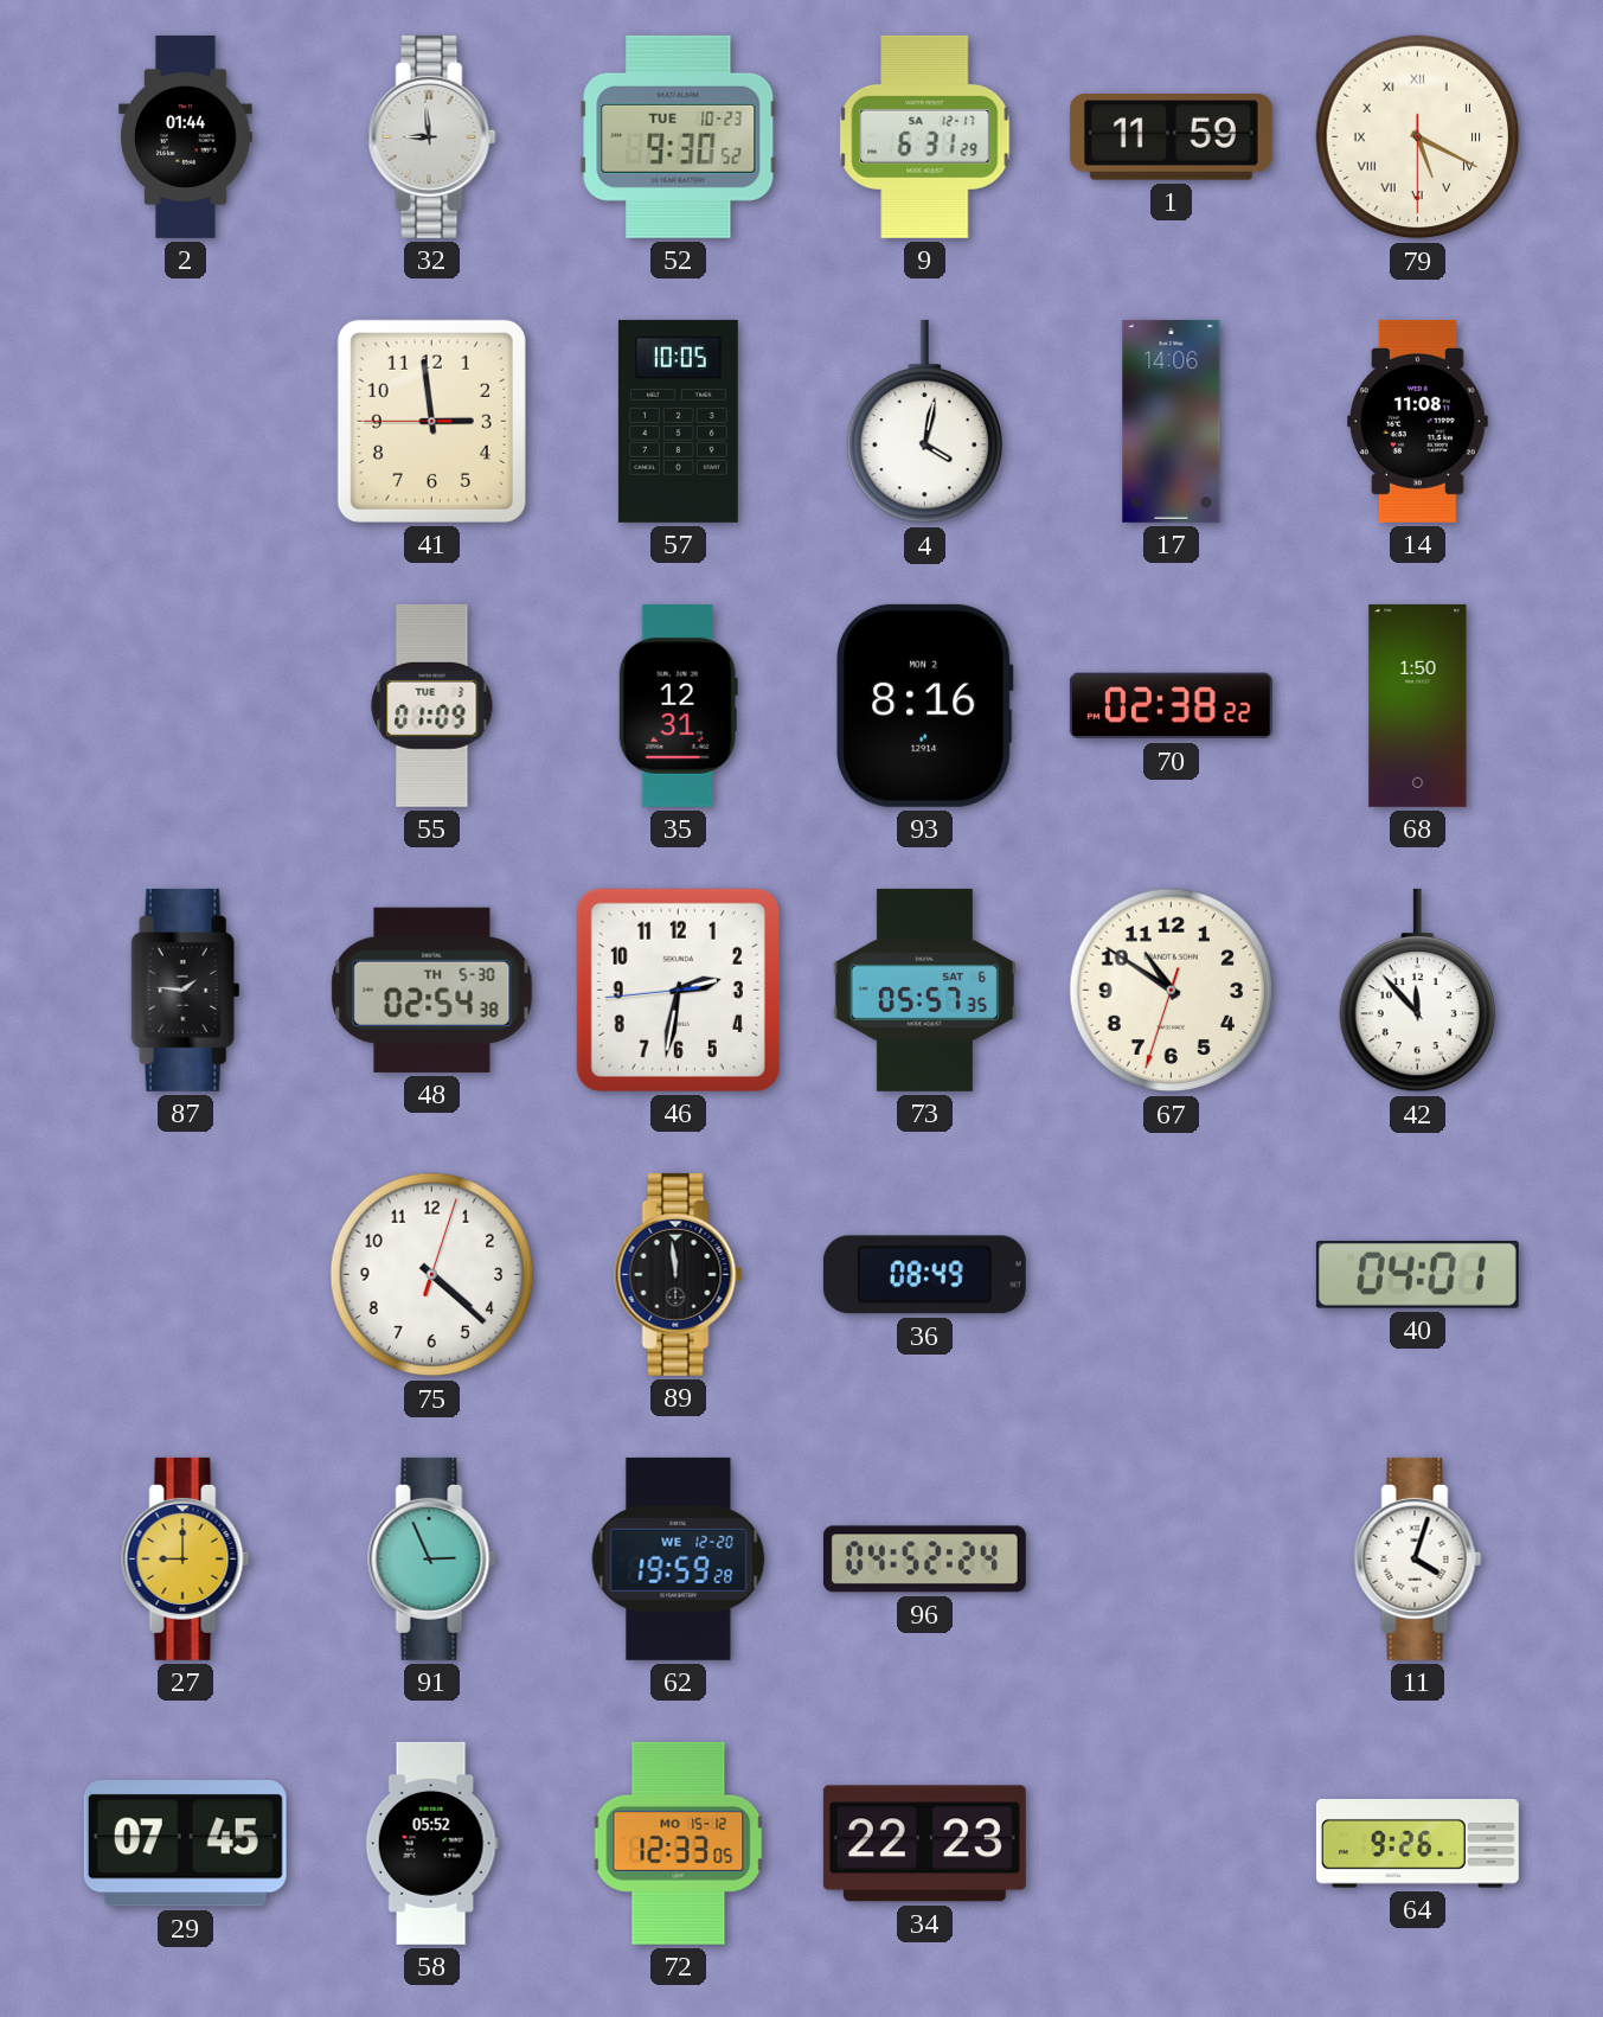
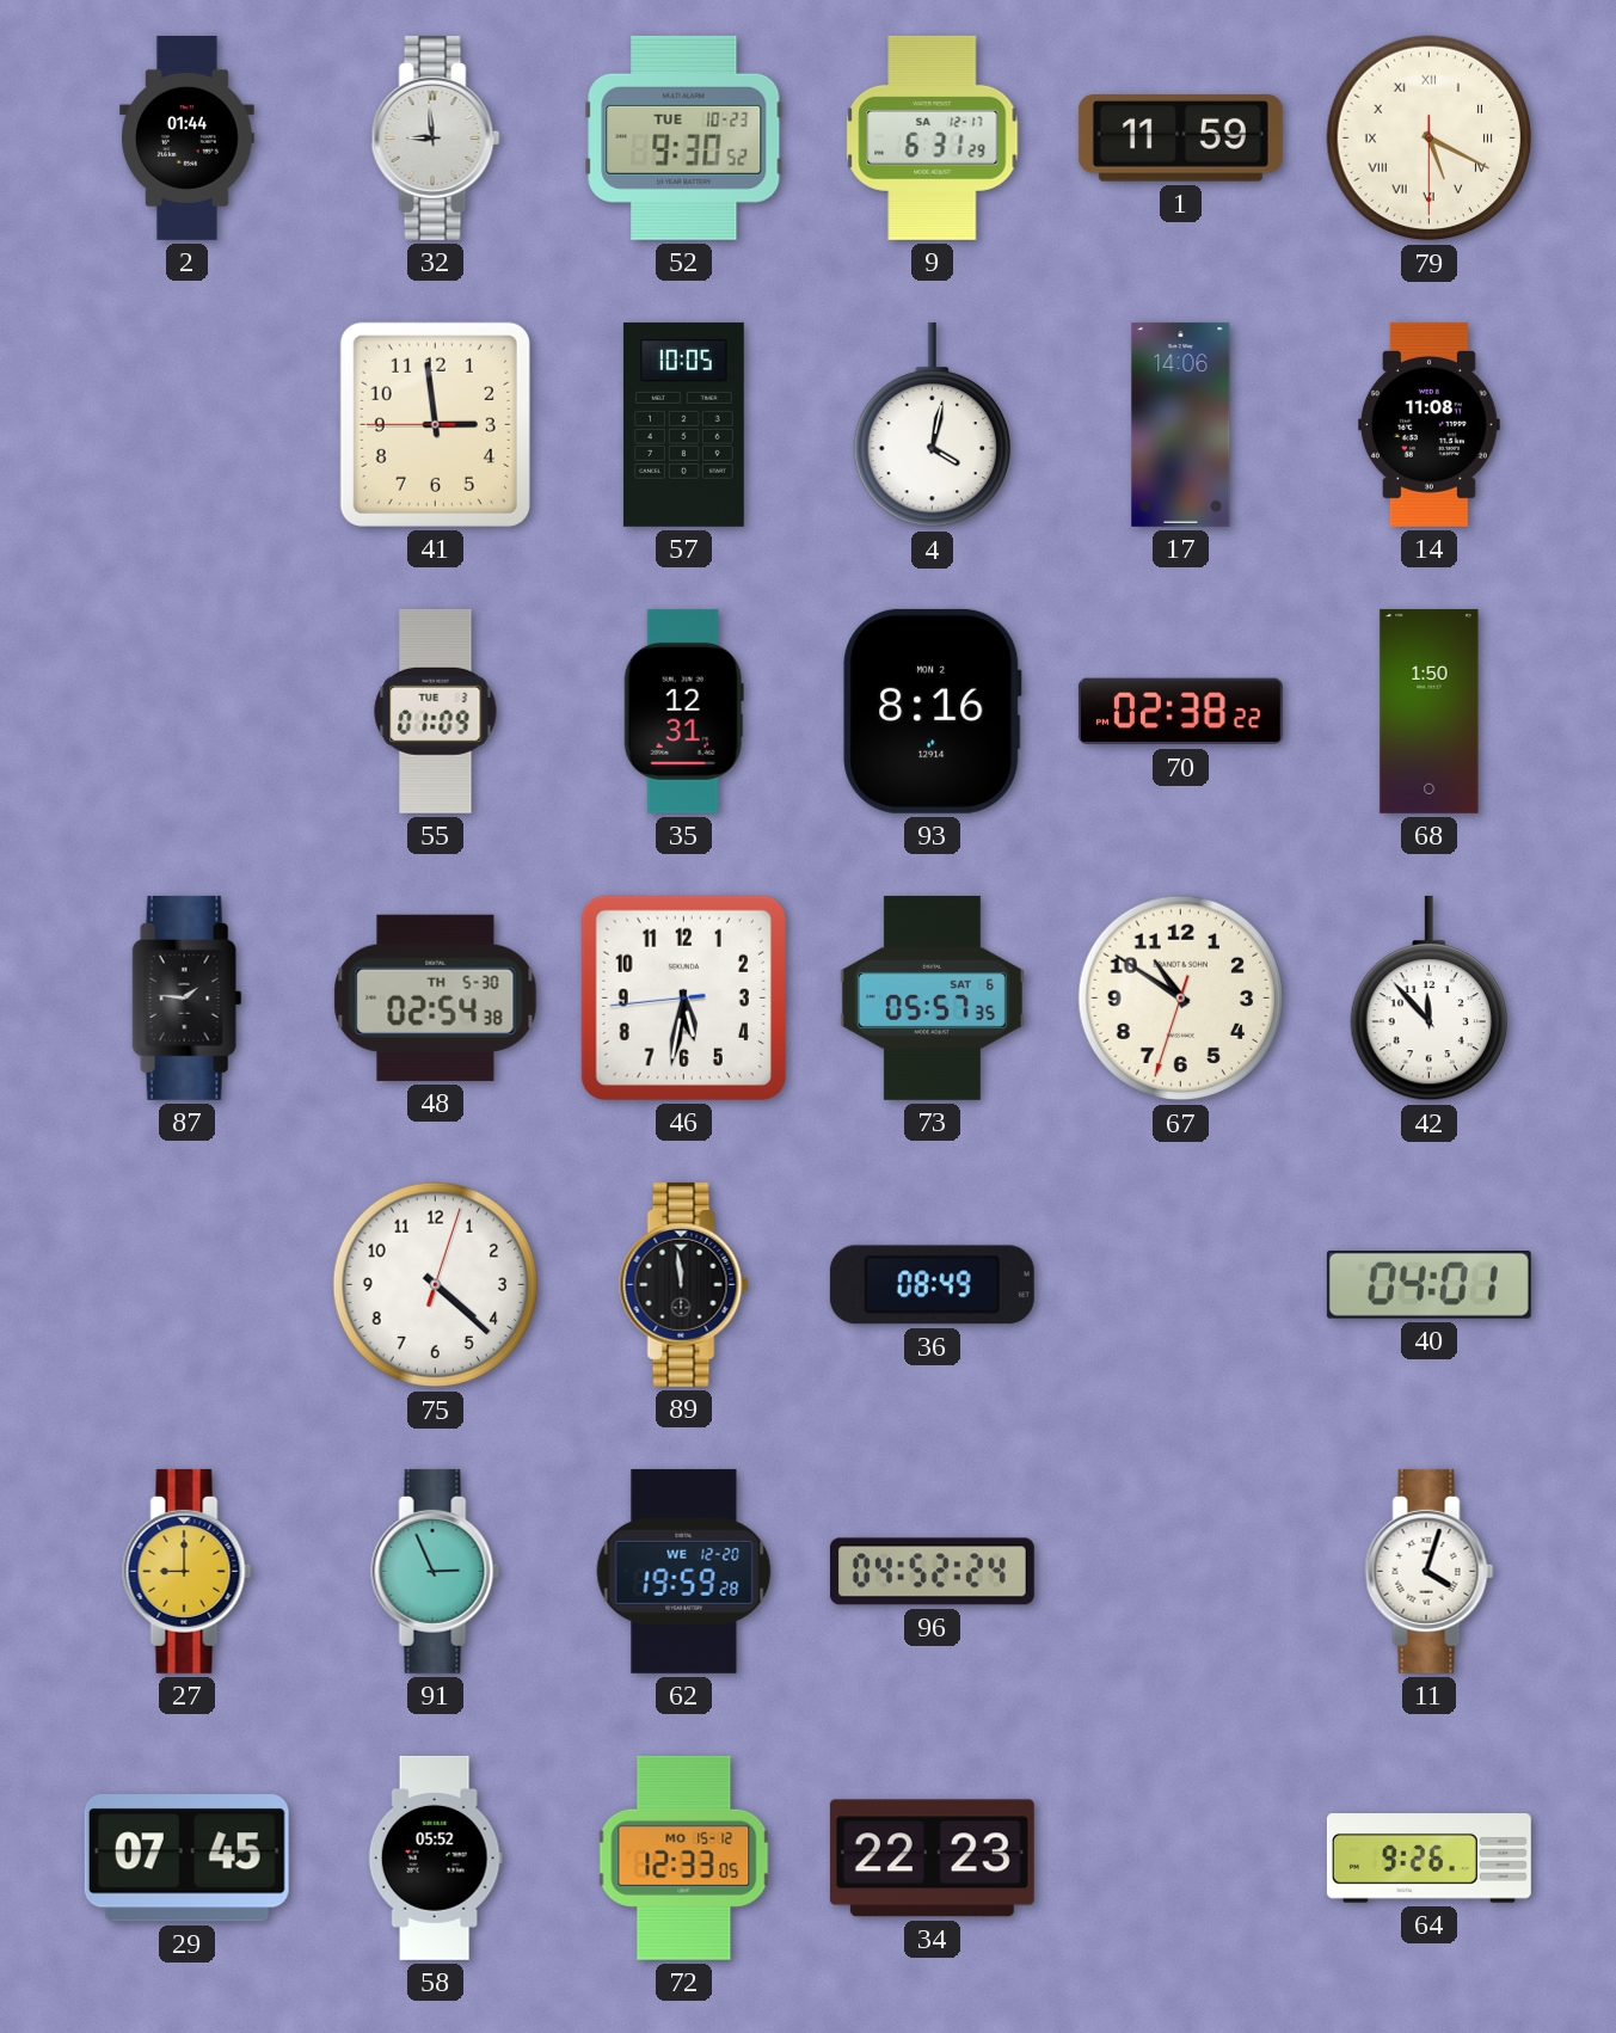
46: 2:31 -> 5:31 (683, 997)
